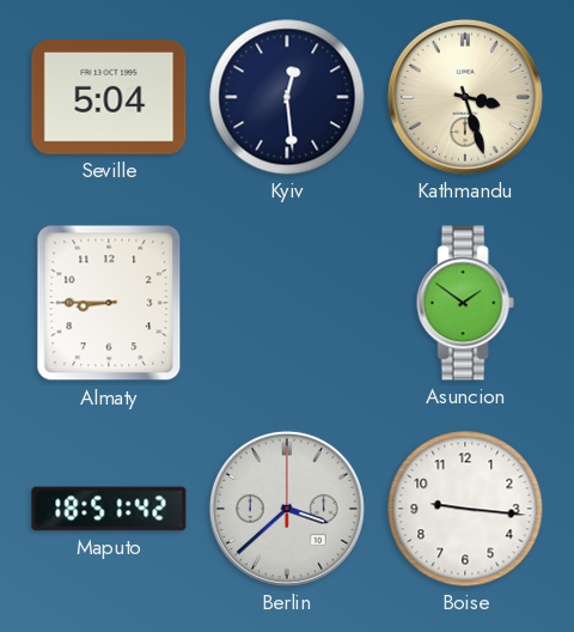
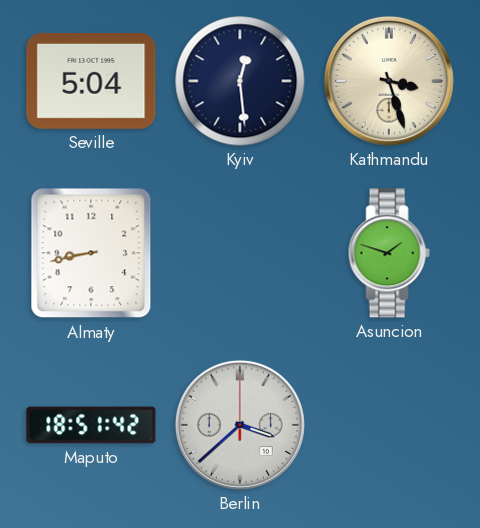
Almaty: 8:45 -> 8:43 (91, 253)
Asuncion: 1:51 -> 1:48 (389, 253)
Boise: 9:16 -> none (465, 509)
